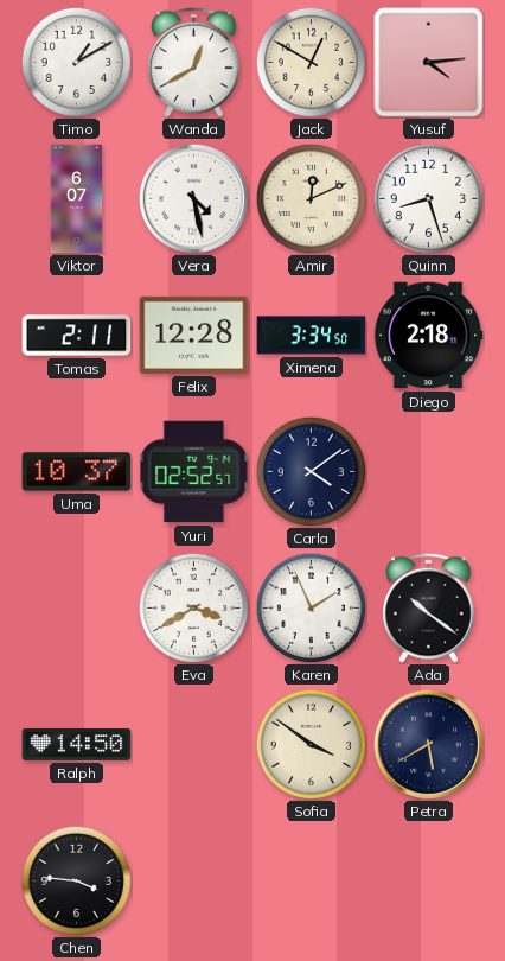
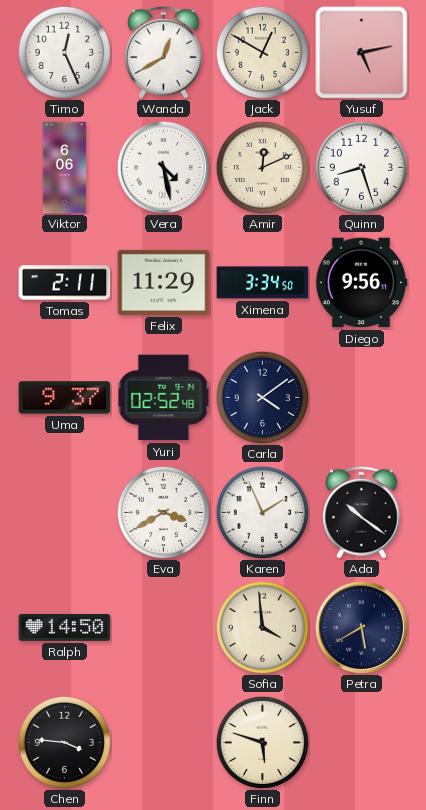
Timo: 1:10 -> 12:26 (64, 52)
Yusuf: 4:14 -> 5:13 (362, 53)
Viktor: 6:07 -> 6:06 (65, 168)
Felix: 12:28 -> 11:29 (164, 282)
Diego: 2:18 -> 9:56 (361, 283)
Uma: 10:37 -> 9:37 (65, 398)
Yuri: 02:52:57 -> 02:52:48 (164, 398)
Sofia: 3:51 -> 3:59 (262, 627)
Finn: none -> 5:48 (262, 742)
